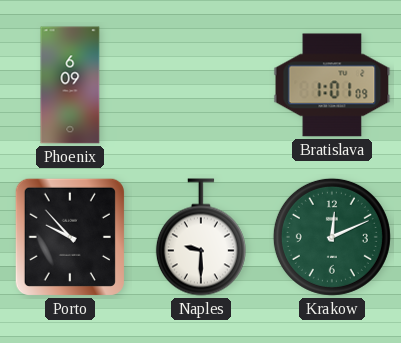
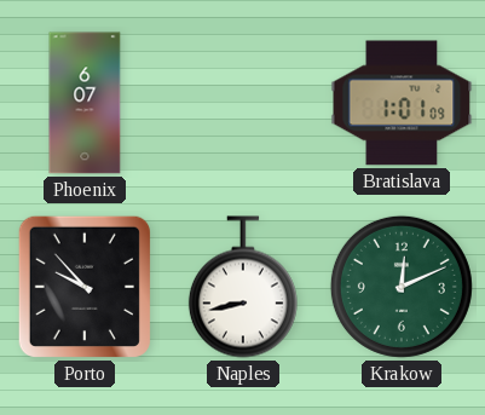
Phoenix: 6:09 -> 6:07 (85, 103)
Naples: 9:30 -> 8:43 (243, 287)
